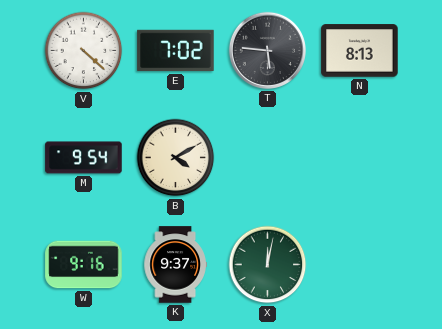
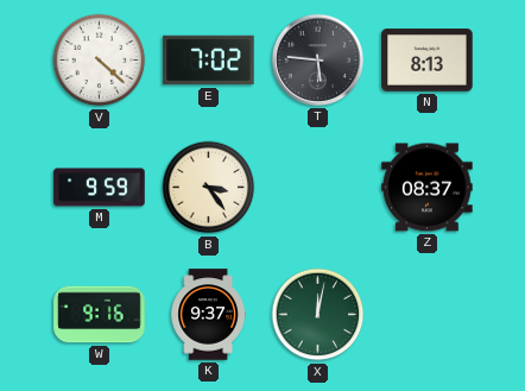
M: 9:54 -> 9:59 (100, 188)
B: 4:10 -> 3:24 (209, 188)
Z: none -> 08:37 (428, 188)
